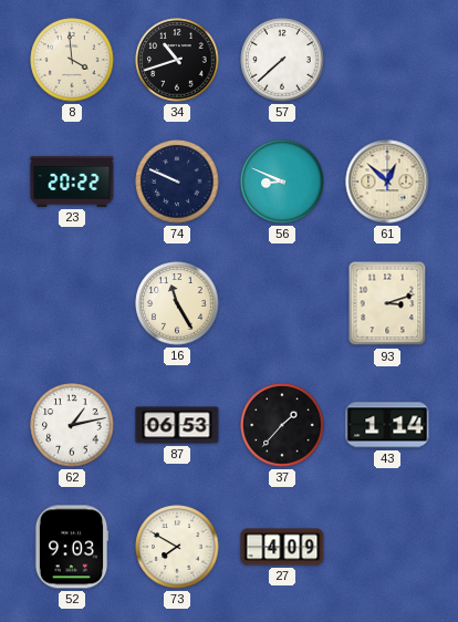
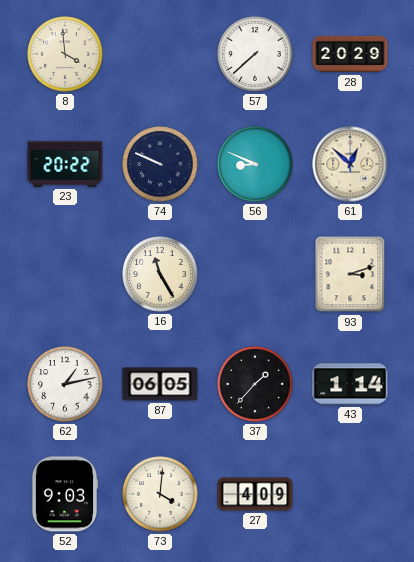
34: 10:42 -> none (177, 60)
28: none -> 20:29 (350, 54)
87: 06:53 -> 06:05 (160, 384)
73: 7:50 -> 4:01 (160, 494)
